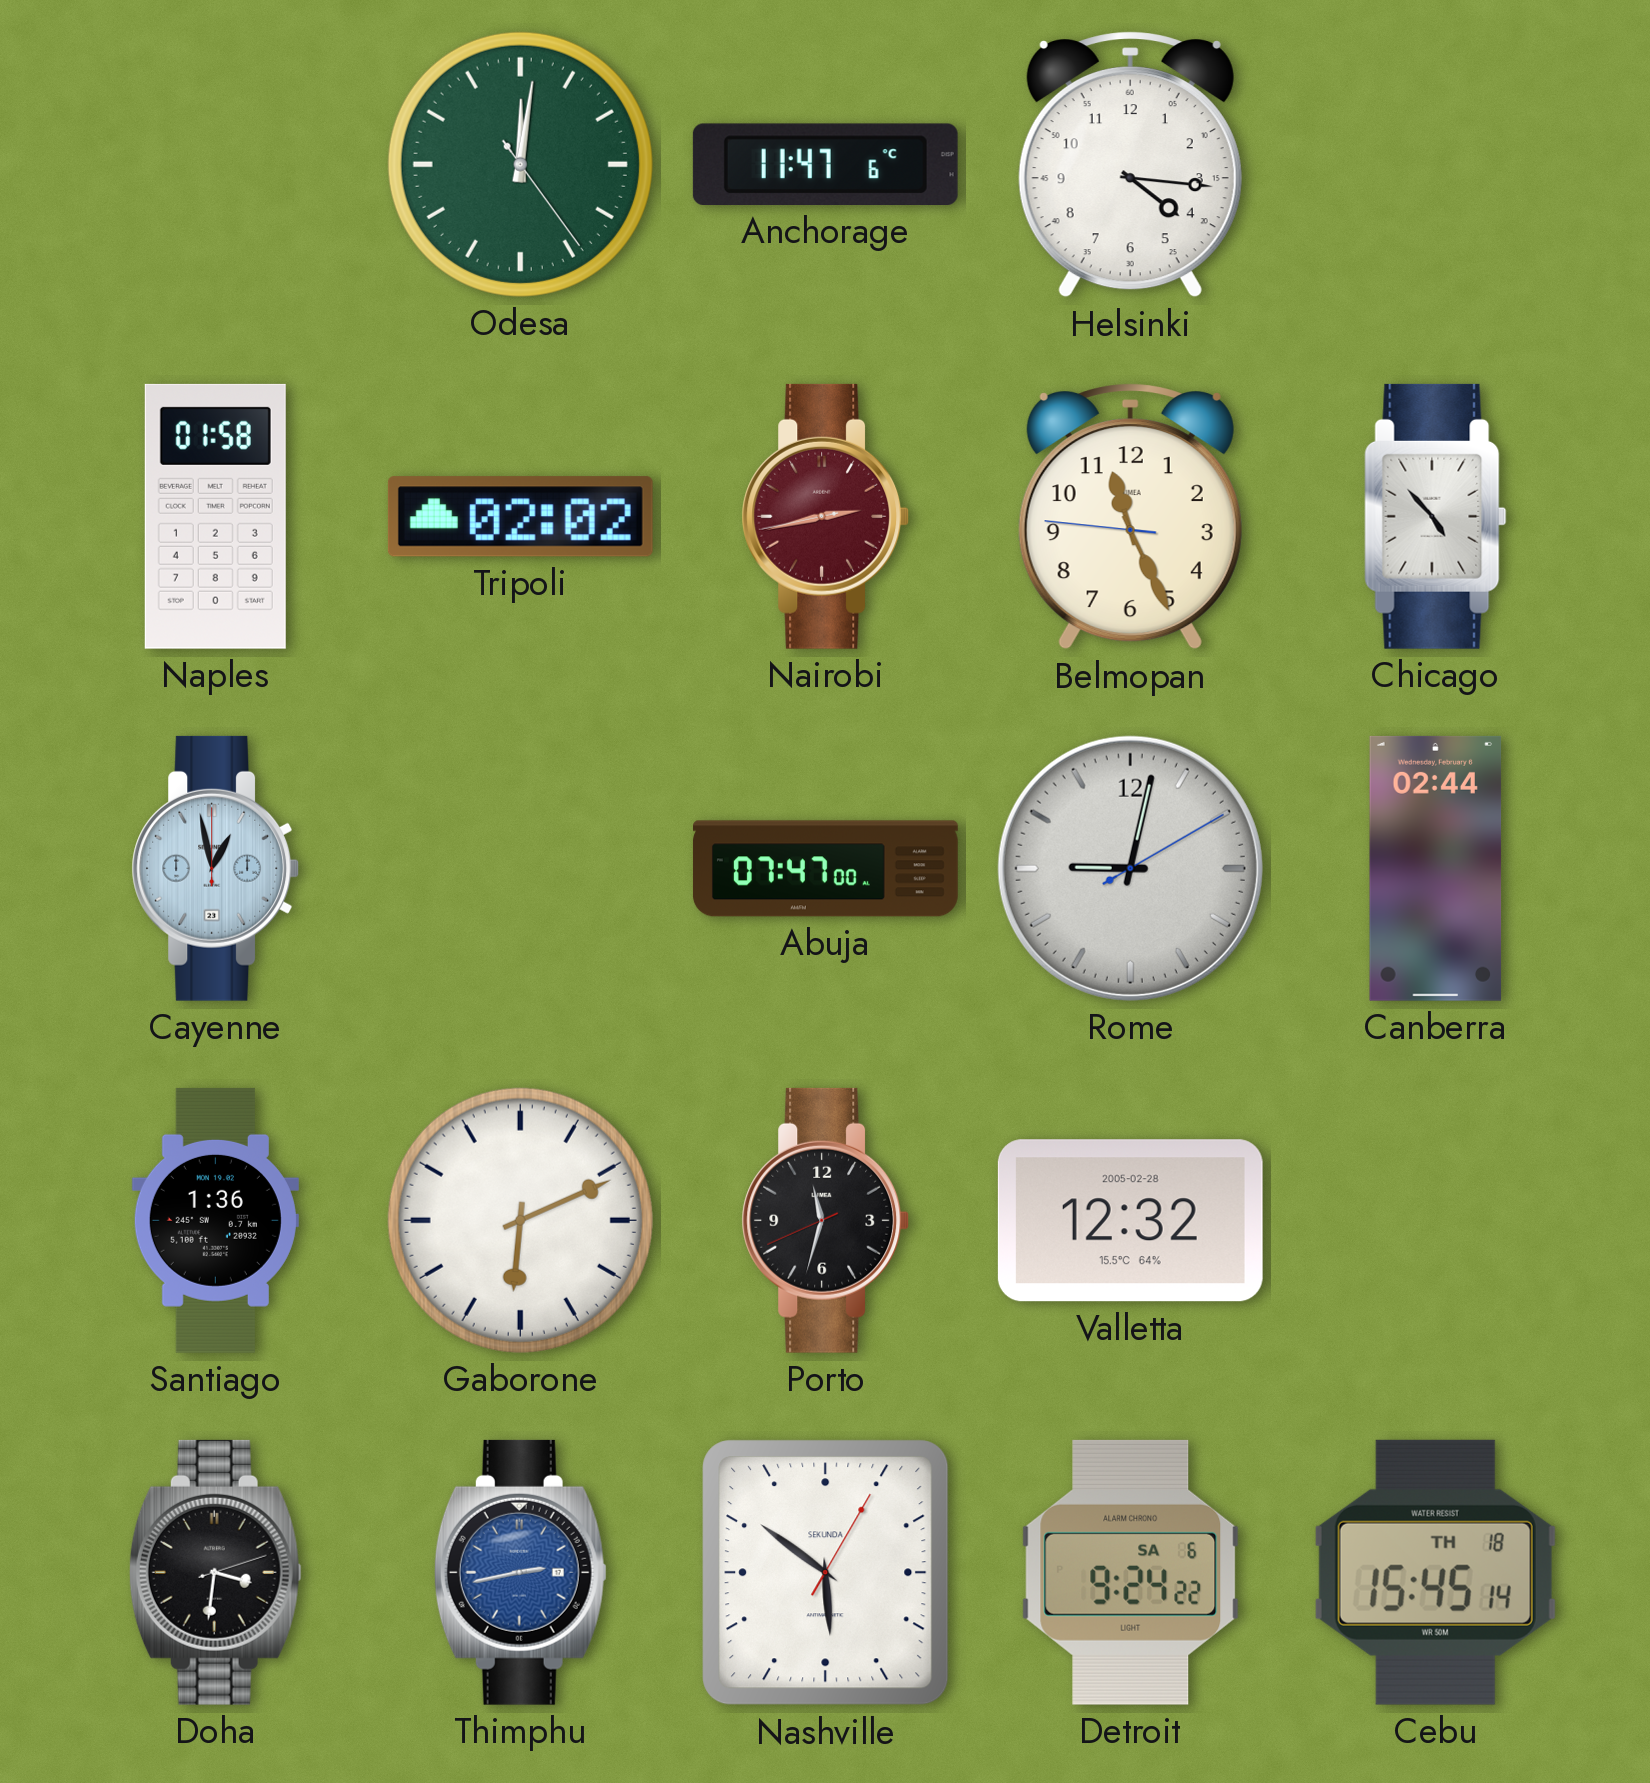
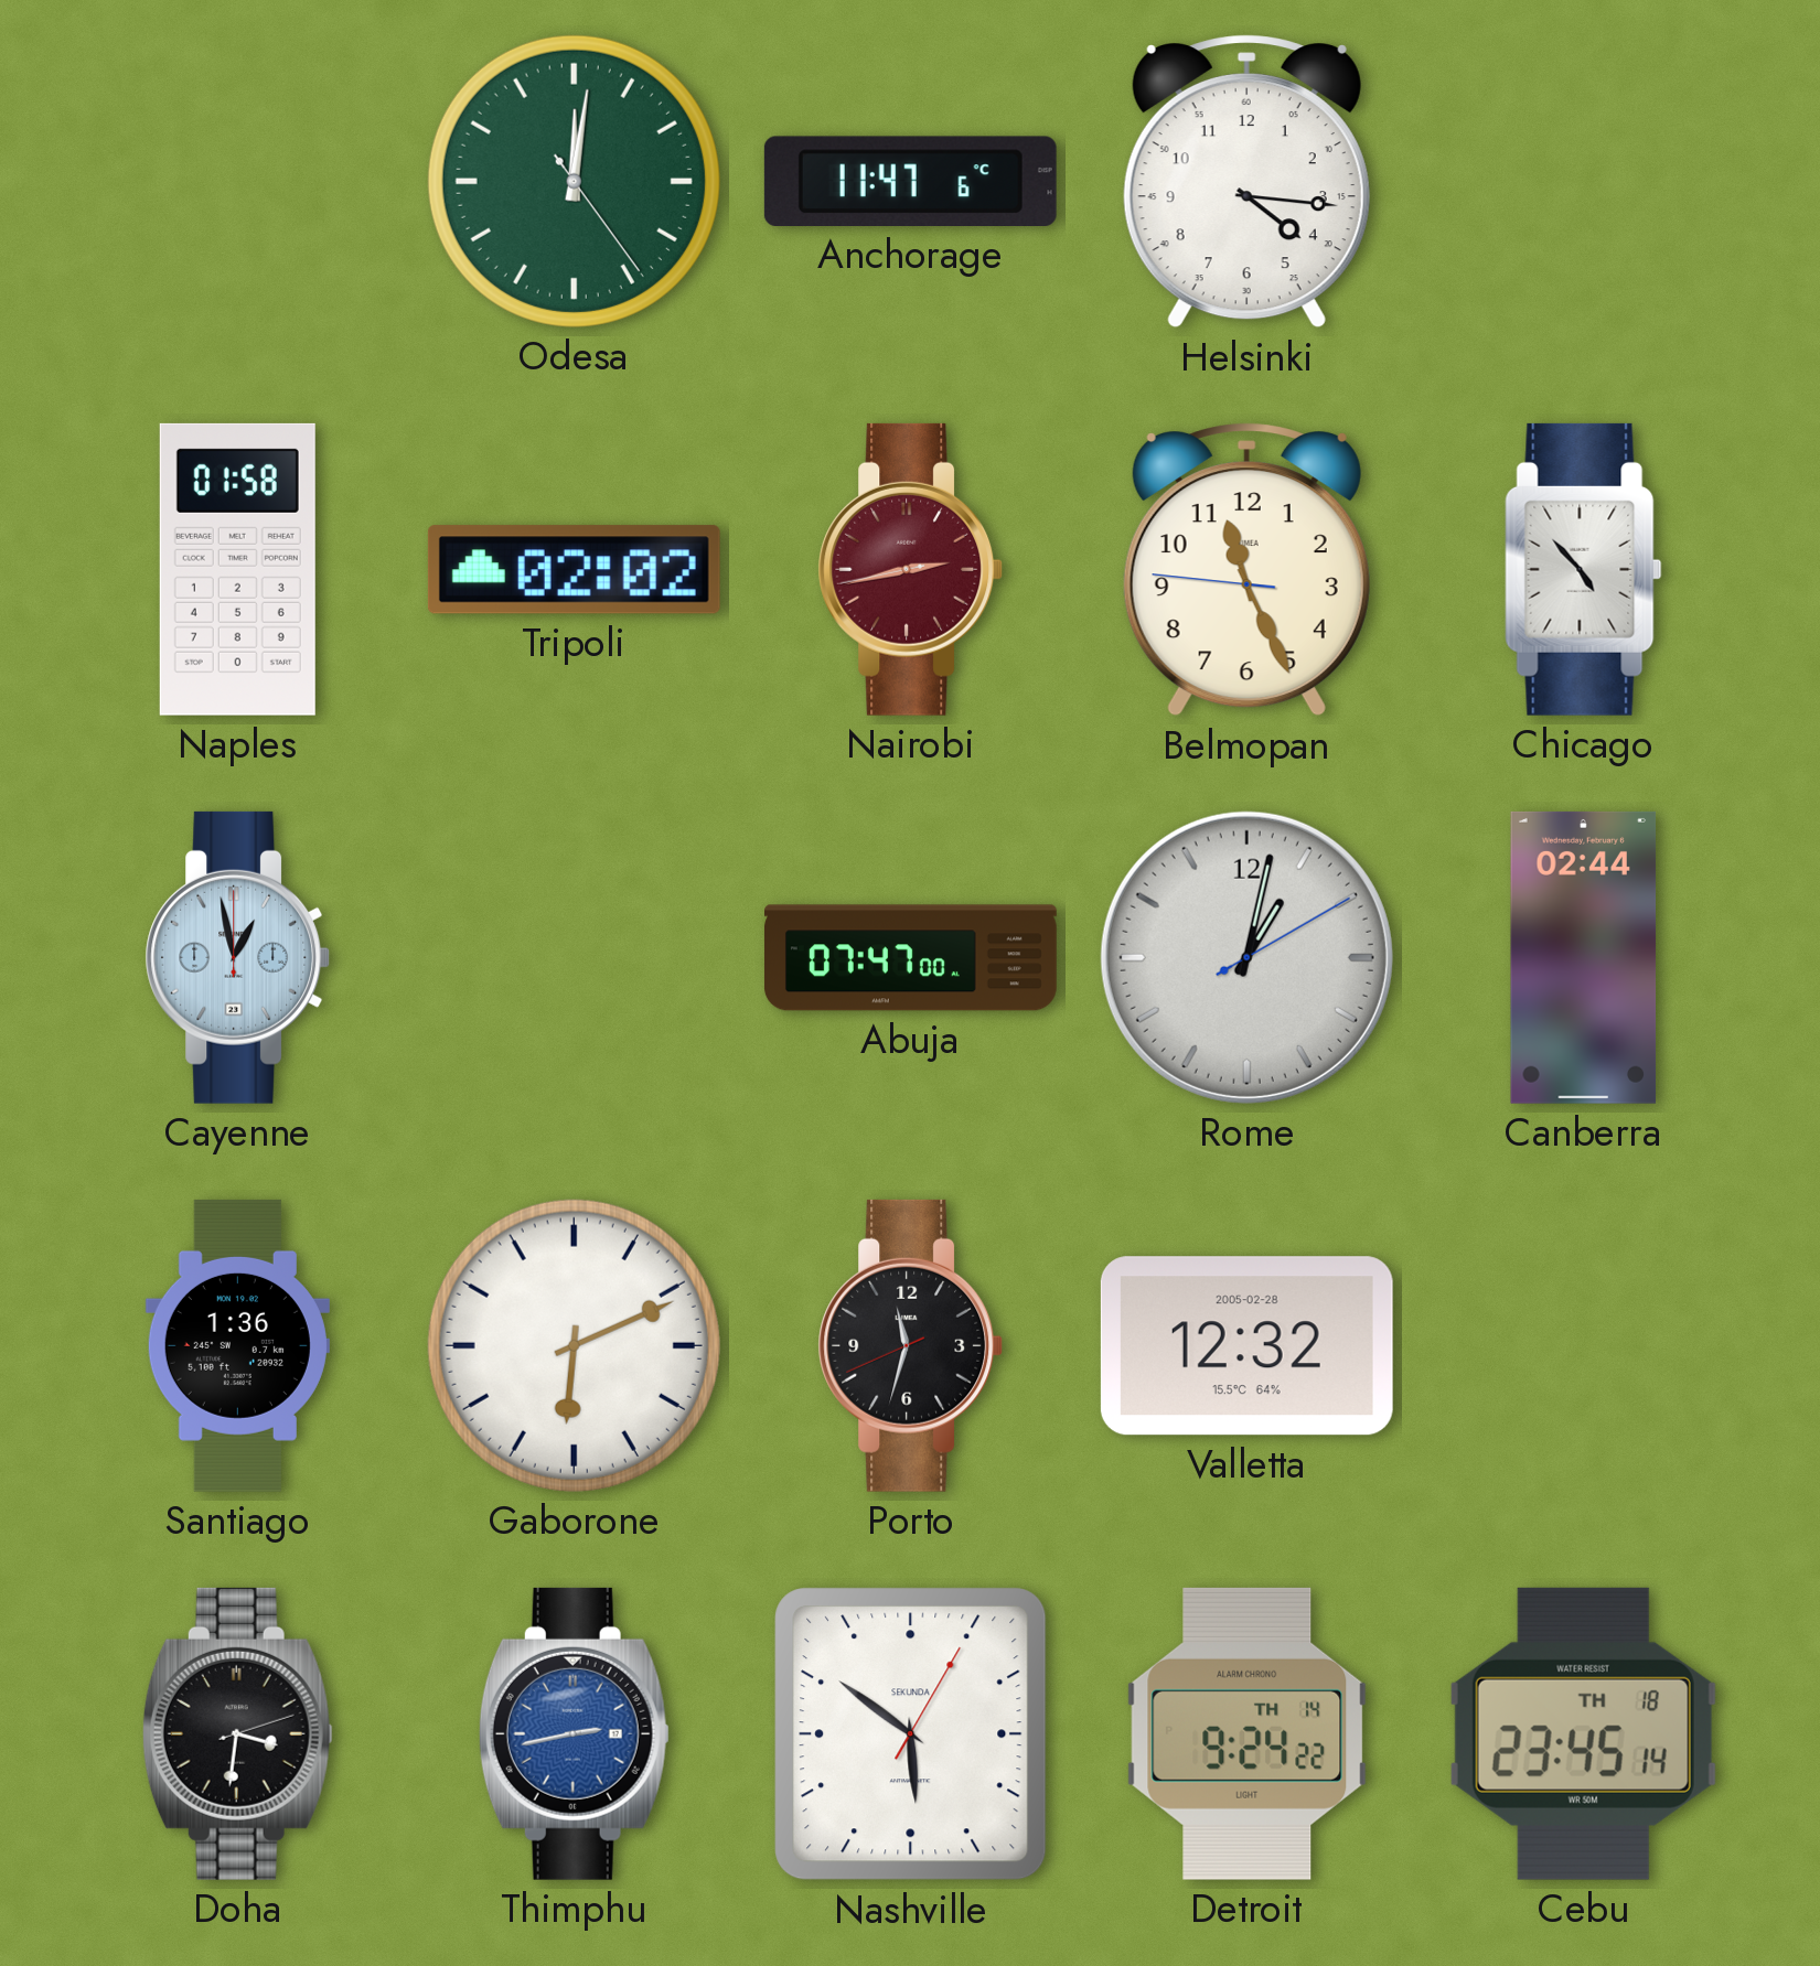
Rome: 9:02 -> 1:02 (1246, 957)
Detroit date: SA 6 -> TH 14 (1248, 1733)
Cebu: 15:45 -> 23:45 (1583, 1733)
